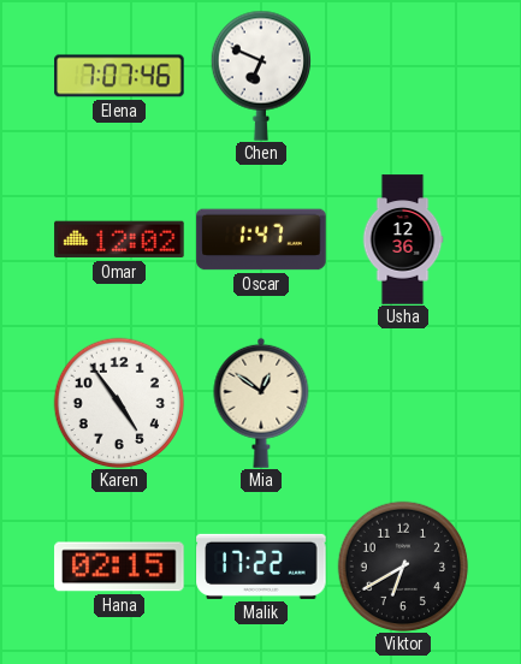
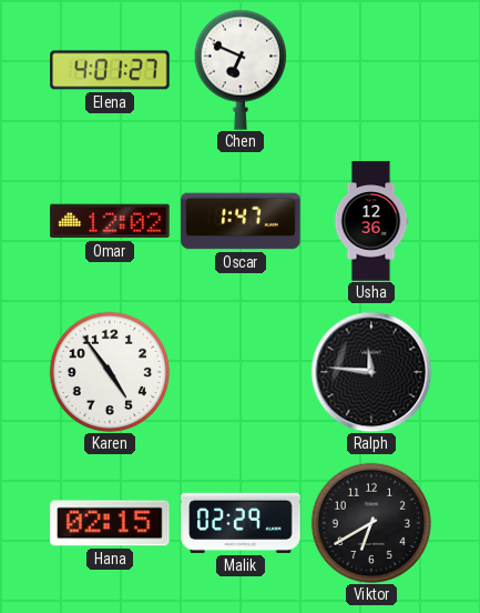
Elena: 7:07 -> 4:01 (110, 70)
Mia: 12:51 -> none (261, 403)
Ralph: none -> 11:46 (371, 372)
Malik: 17:22 -> 02:29 (241, 523)
